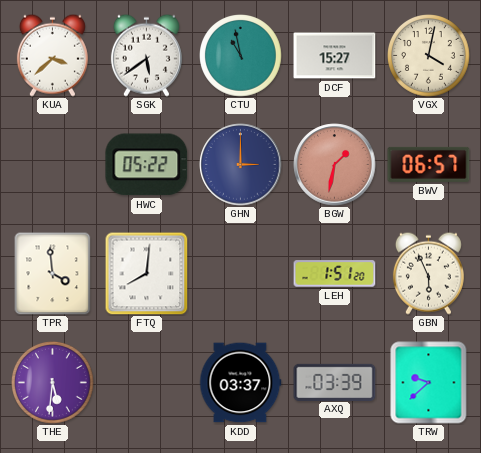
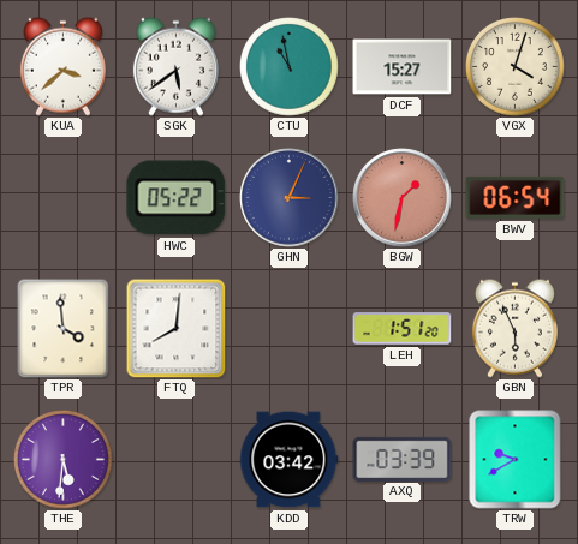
VGX: 4:02 -> 4:03 (516, 67)
GHN: 3:00 -> 3:04 (290, 198)
BWV: 06:57 -> 06:54 (516, 197)
KDD: 03:37 -> 03:42 (290, 460)
TRW: 9:38 -> 9:40 (516, 460)
